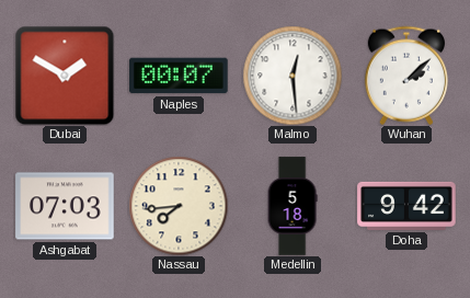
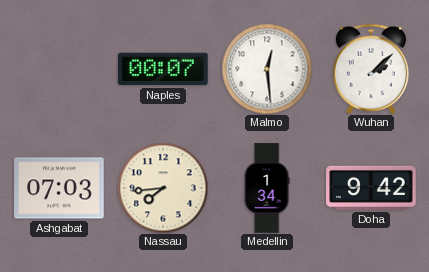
Dubai: 1:50 -> none (65, 76)
Medellin: 5:18 -> 1:34 (267, 188)
